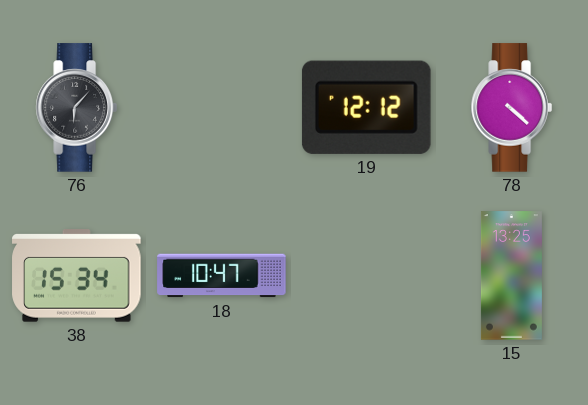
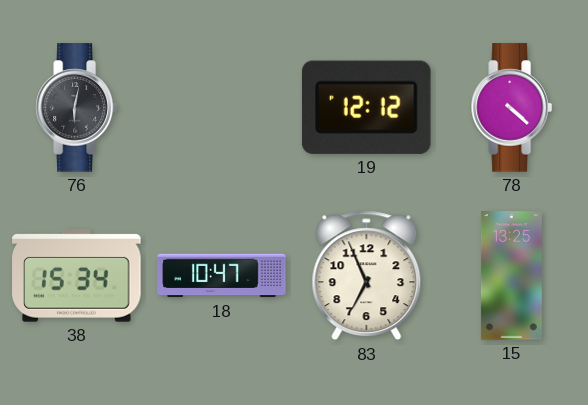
76: 6:07 -> 6:02 (76, 108)
83: none -> 6:56 (367, 276)
